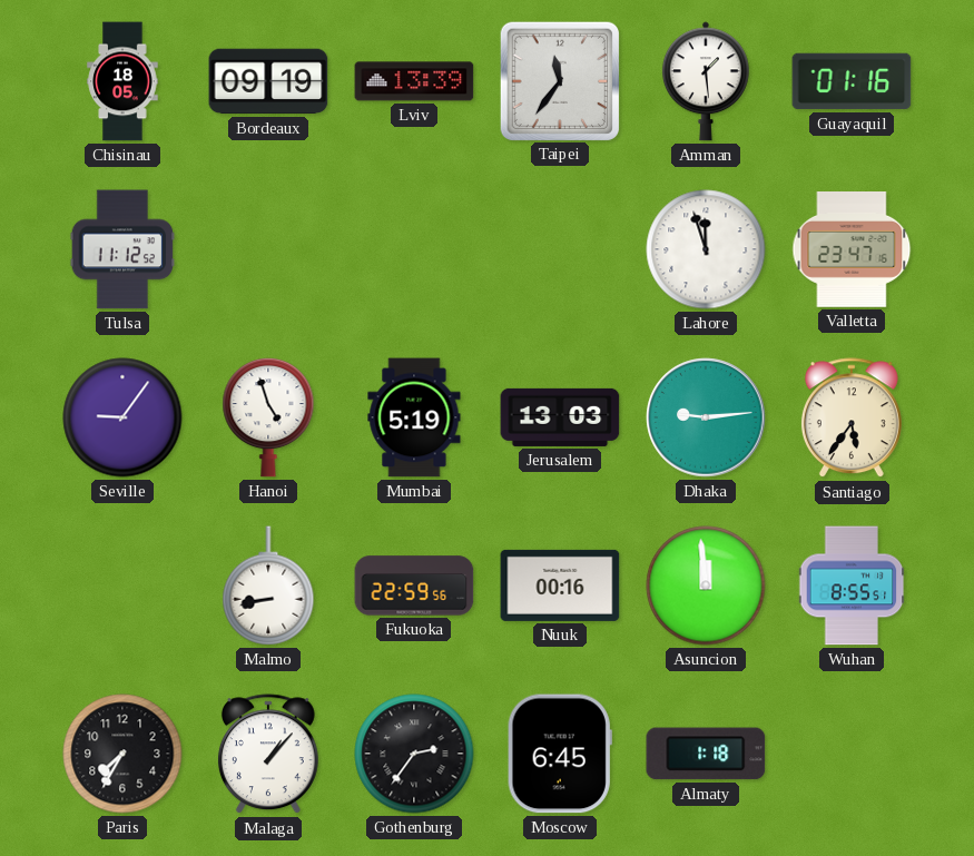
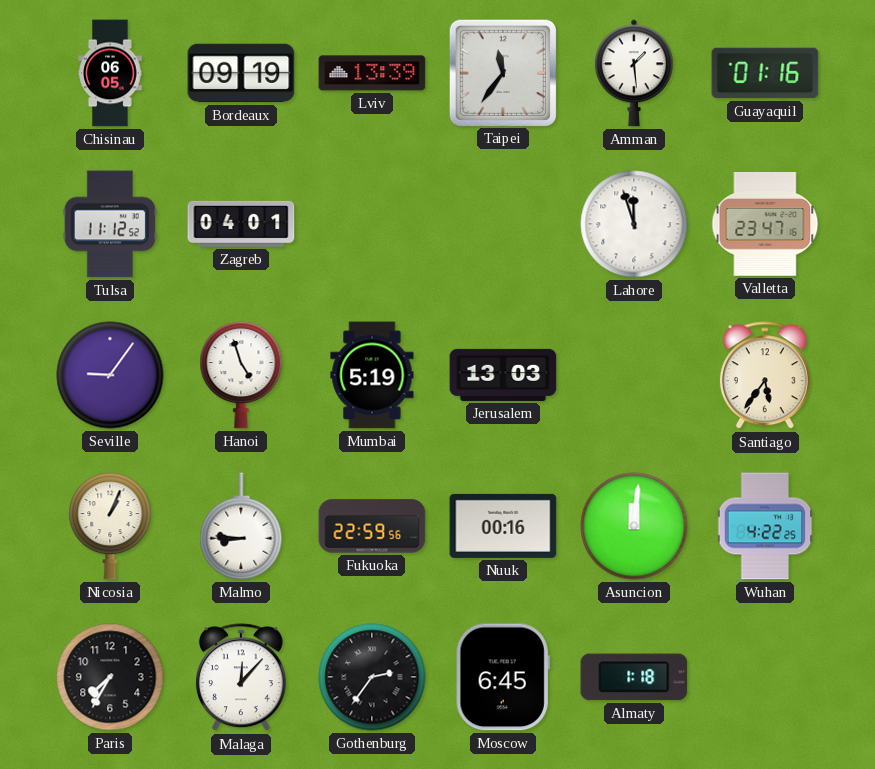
Chisinau: 18:05 -> 06:05 (110, 73)
Zagreb: none -> 04:01 (241, 224)
Dhaka: 9:14 -> none (706, 417)
Nicosia: none -> 1:04 (110, 526)
Malmo: 8:43 -> 8:46 (241, 526)
Asuncion: 11:59 -> 12:01 (634, 526)
Wuhan: 8:55 -> 4:22 (765, 526)
Malaga: 1:07 -> 12:07 (241, 678)
